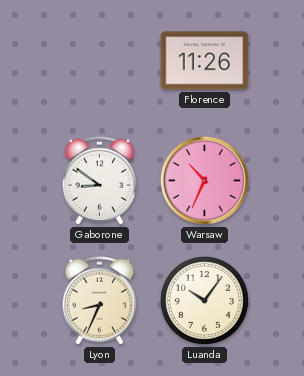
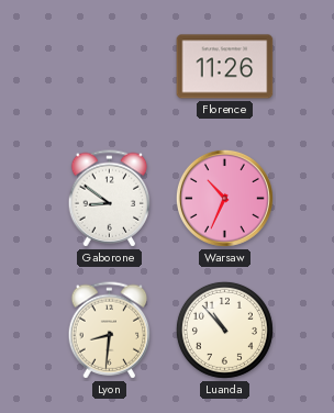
Lyon: 8:34 -> 8:31 (110, 331)
Luanda: 10:06 -> 10:53 (224, 330)
